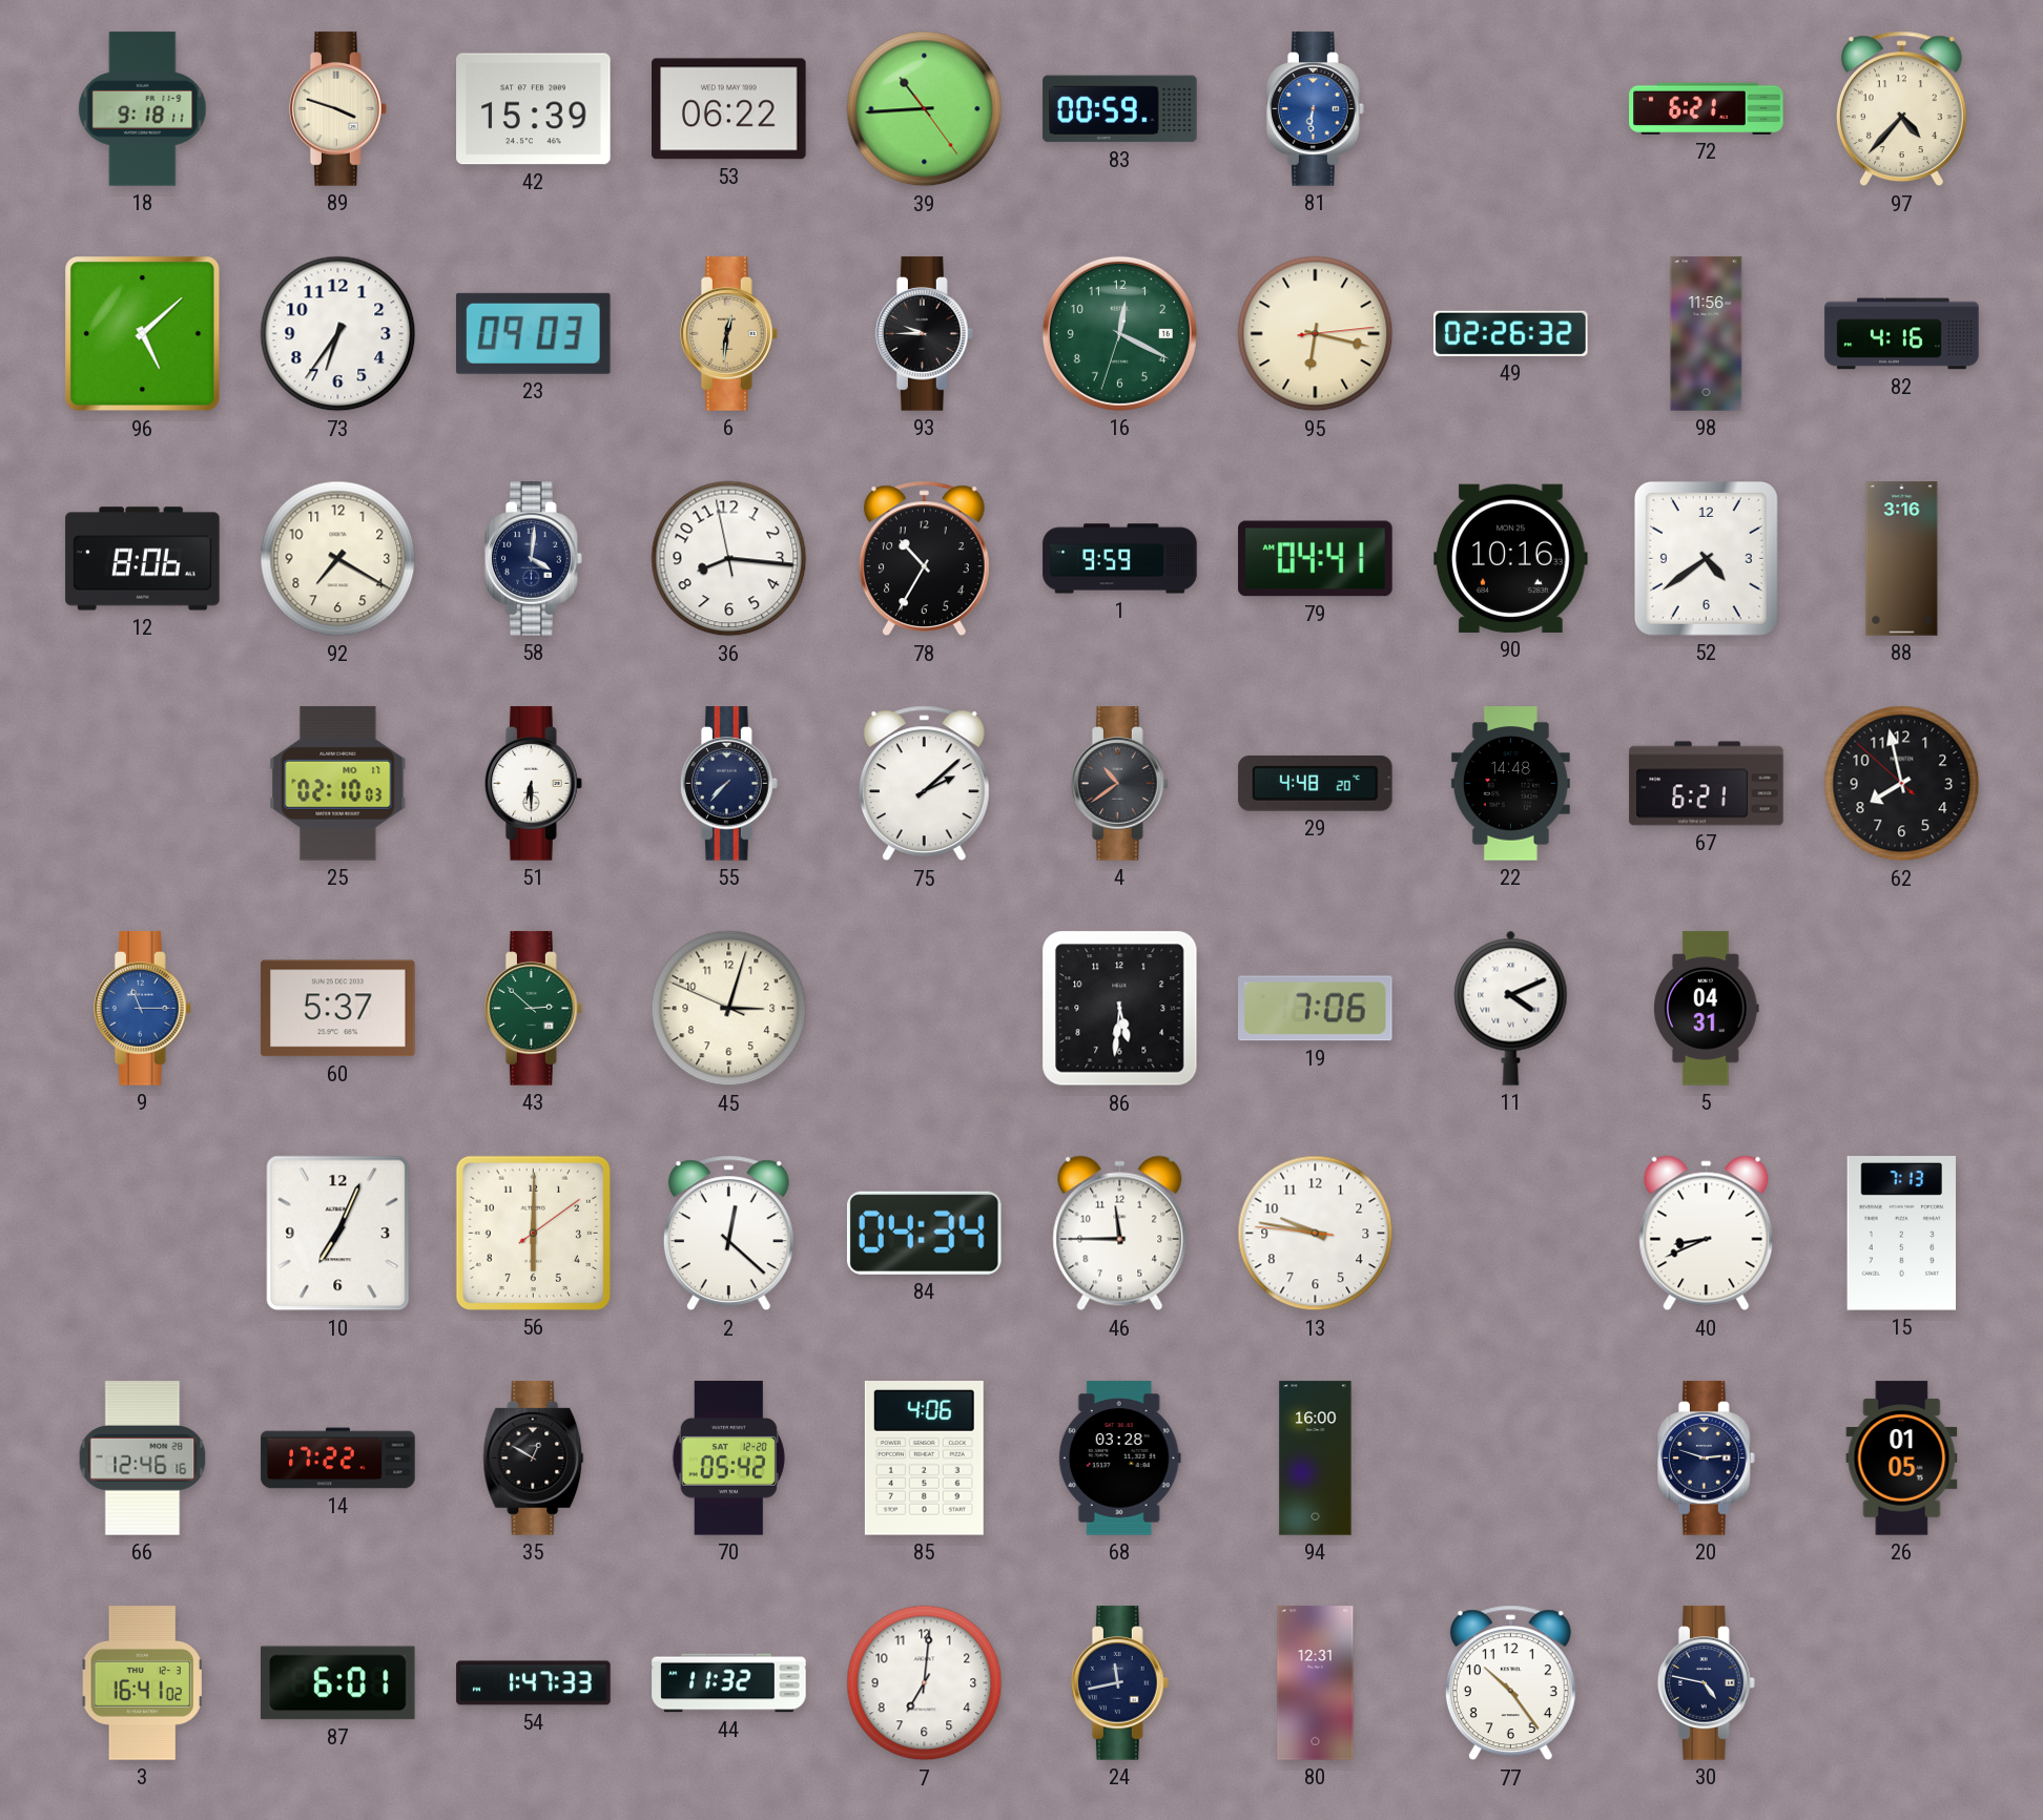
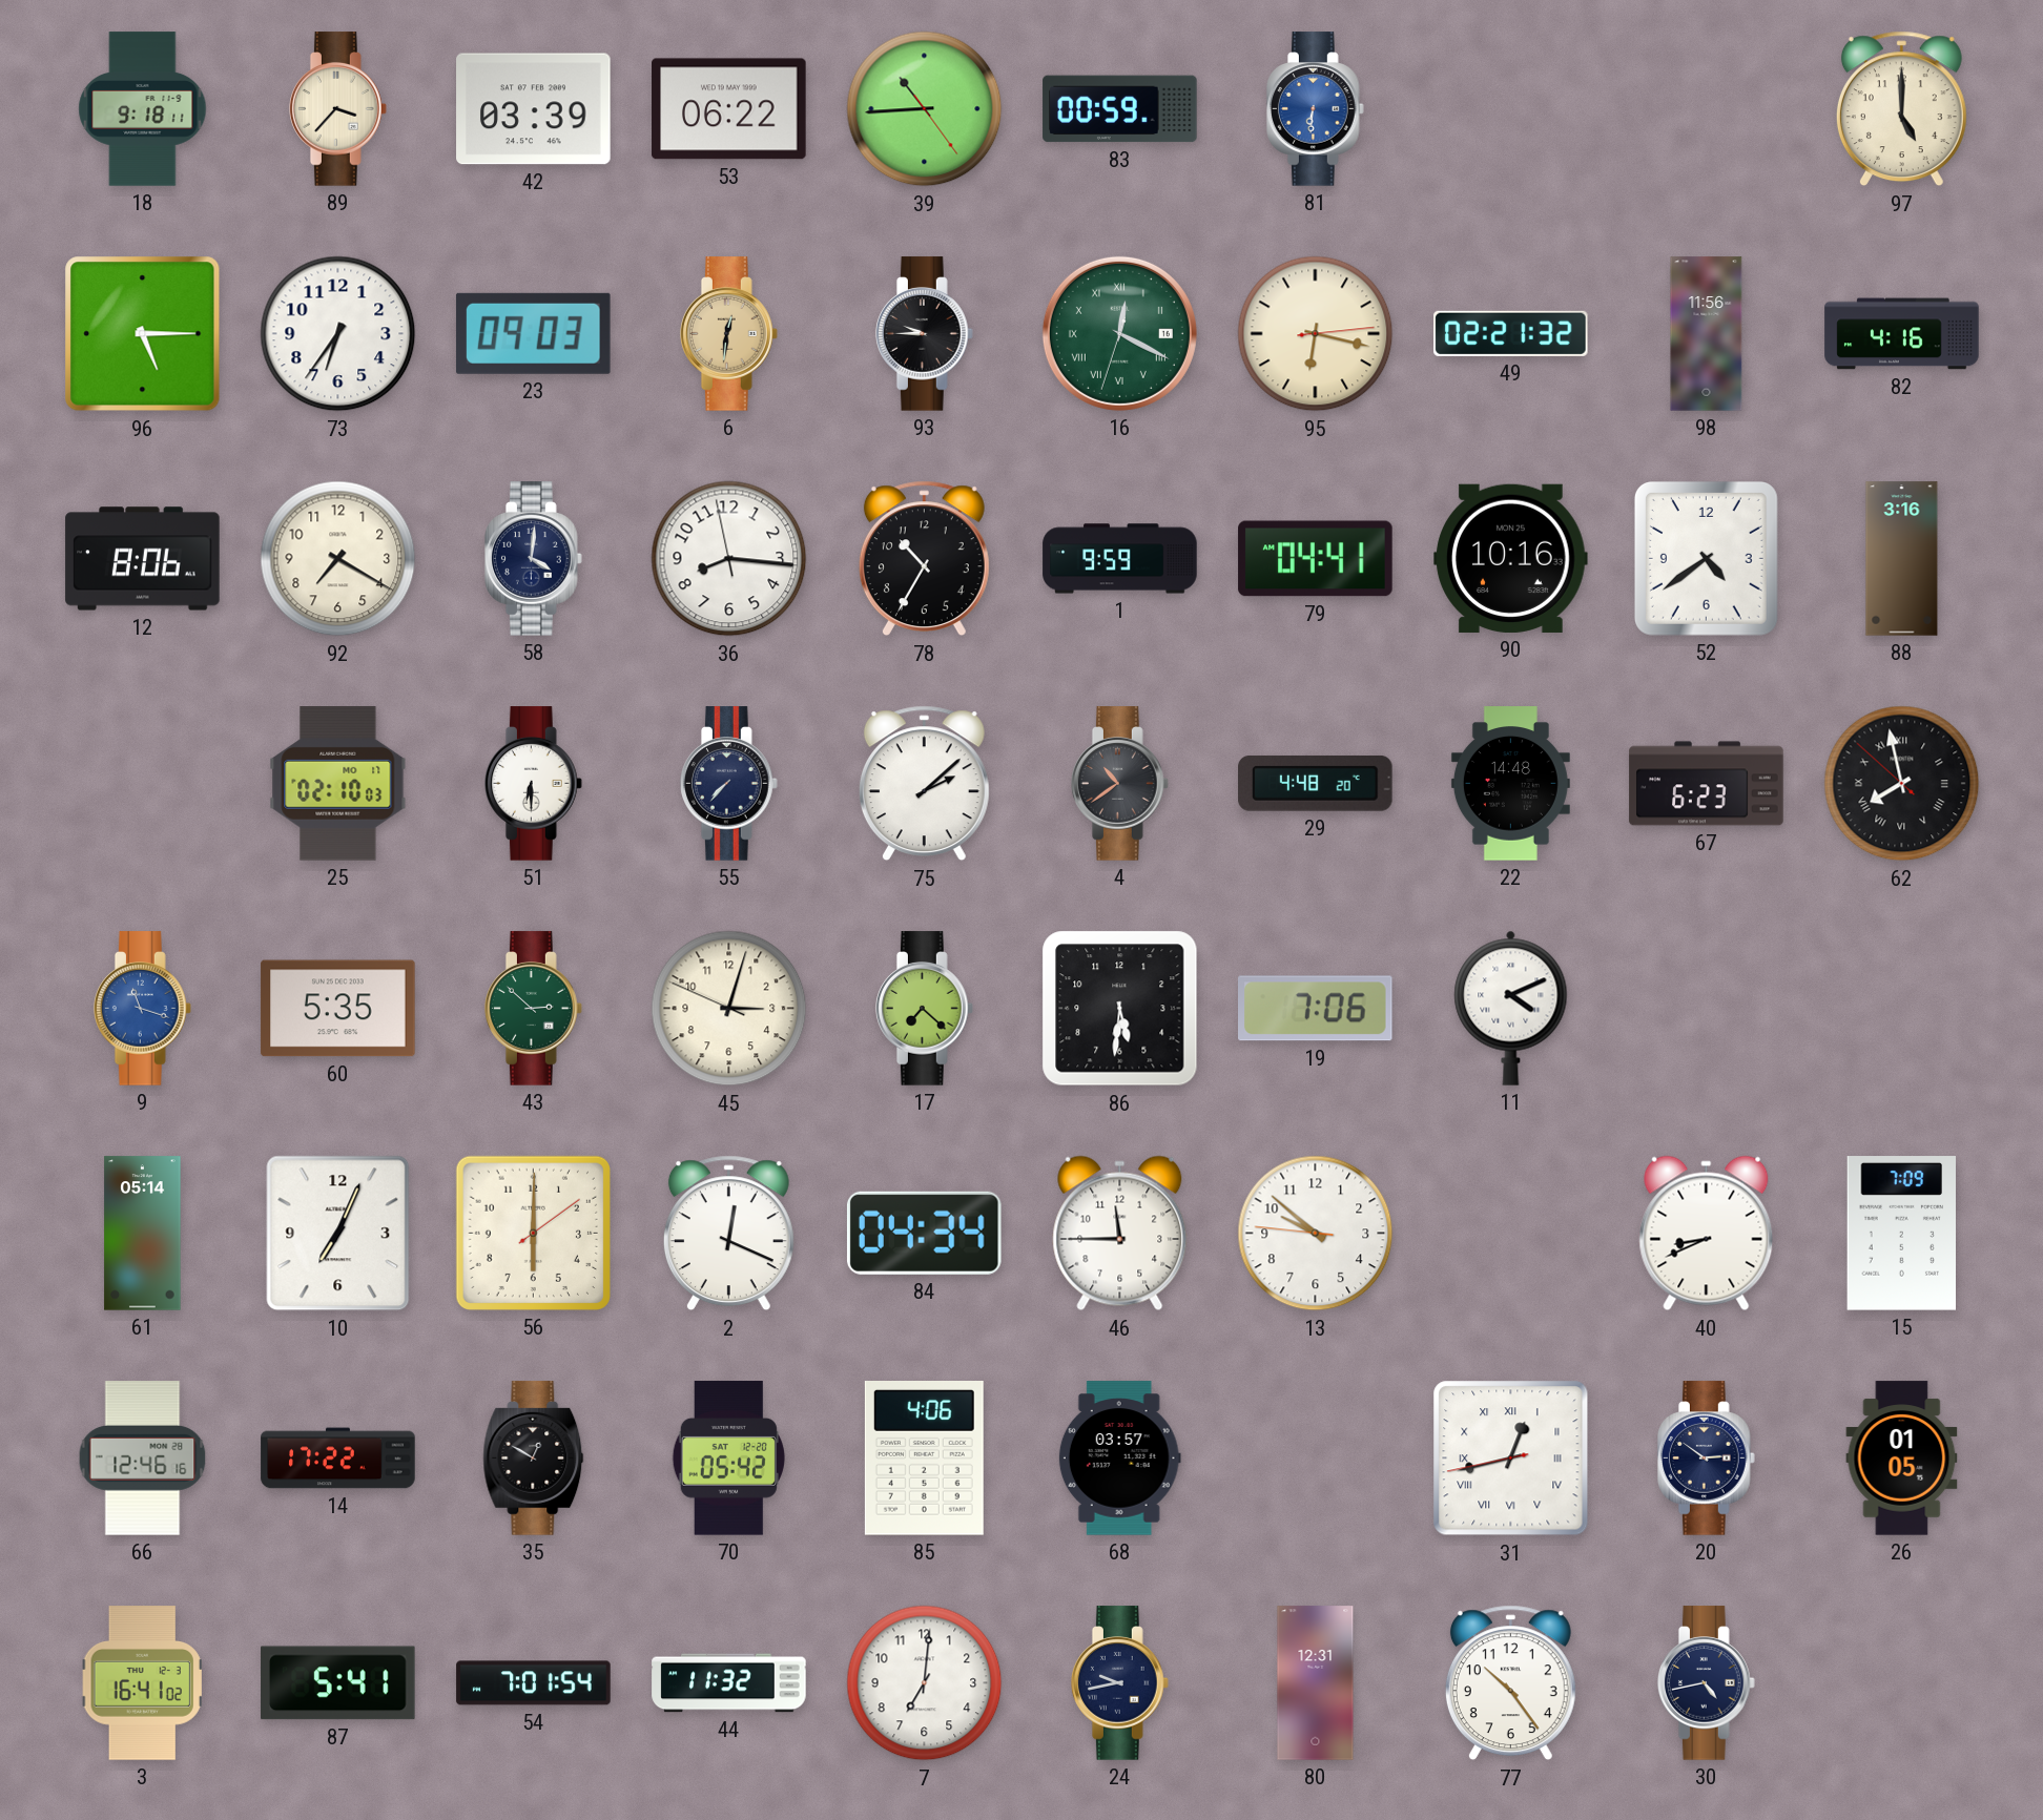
89: 3:48 -> 3:37 (338, 109)
42: 15:39 -> 03:39 (534, 109)
72: 6:21 -> none (1707, 108)
97: 4:37 -> 5:00 (1901, 109)
96: 5:08 -> 5:15 (143, 334)
16 numerals: Arabic -> Roman (1119, 333)
49: 02:26 -> 02:21 (1511, 333)
67: 6:21 -> 6:23 (1707, 784)
62 numerals: Arabic -> Roman (1902, 784)
9: 11:15 -> 11:18 (143, 1009)
60: 5:37 -> 5:35 (338, 1009)
17: none -> 7:22 (925, 1009)
5: 04:31 -> none (1707, 1009)
61: none -> 05:14 (143, 1234)
2: 12:22 -> 12:19 (728, 1234)
13: 9:46 -> 9:51 (1316, 1234)
15: 7:13 -> 7:09 (1901, 1234)
68: 03:28 -> 03:57 (1119, 1459)
94: 16:00 -> none (1316, 1459)
31: none -> 12:42 (1511, 1459)
20: 2:48 -> 2:51 (1707, 1459)
87: 6:01 -> 5:41 (338, 1683)
54: 1:47 -> 7:01 (534, 1683)
24: 11:43 -> 9:43 (1120, 1683)
30: 4:47 -> 4:43 (1707, 1683)
